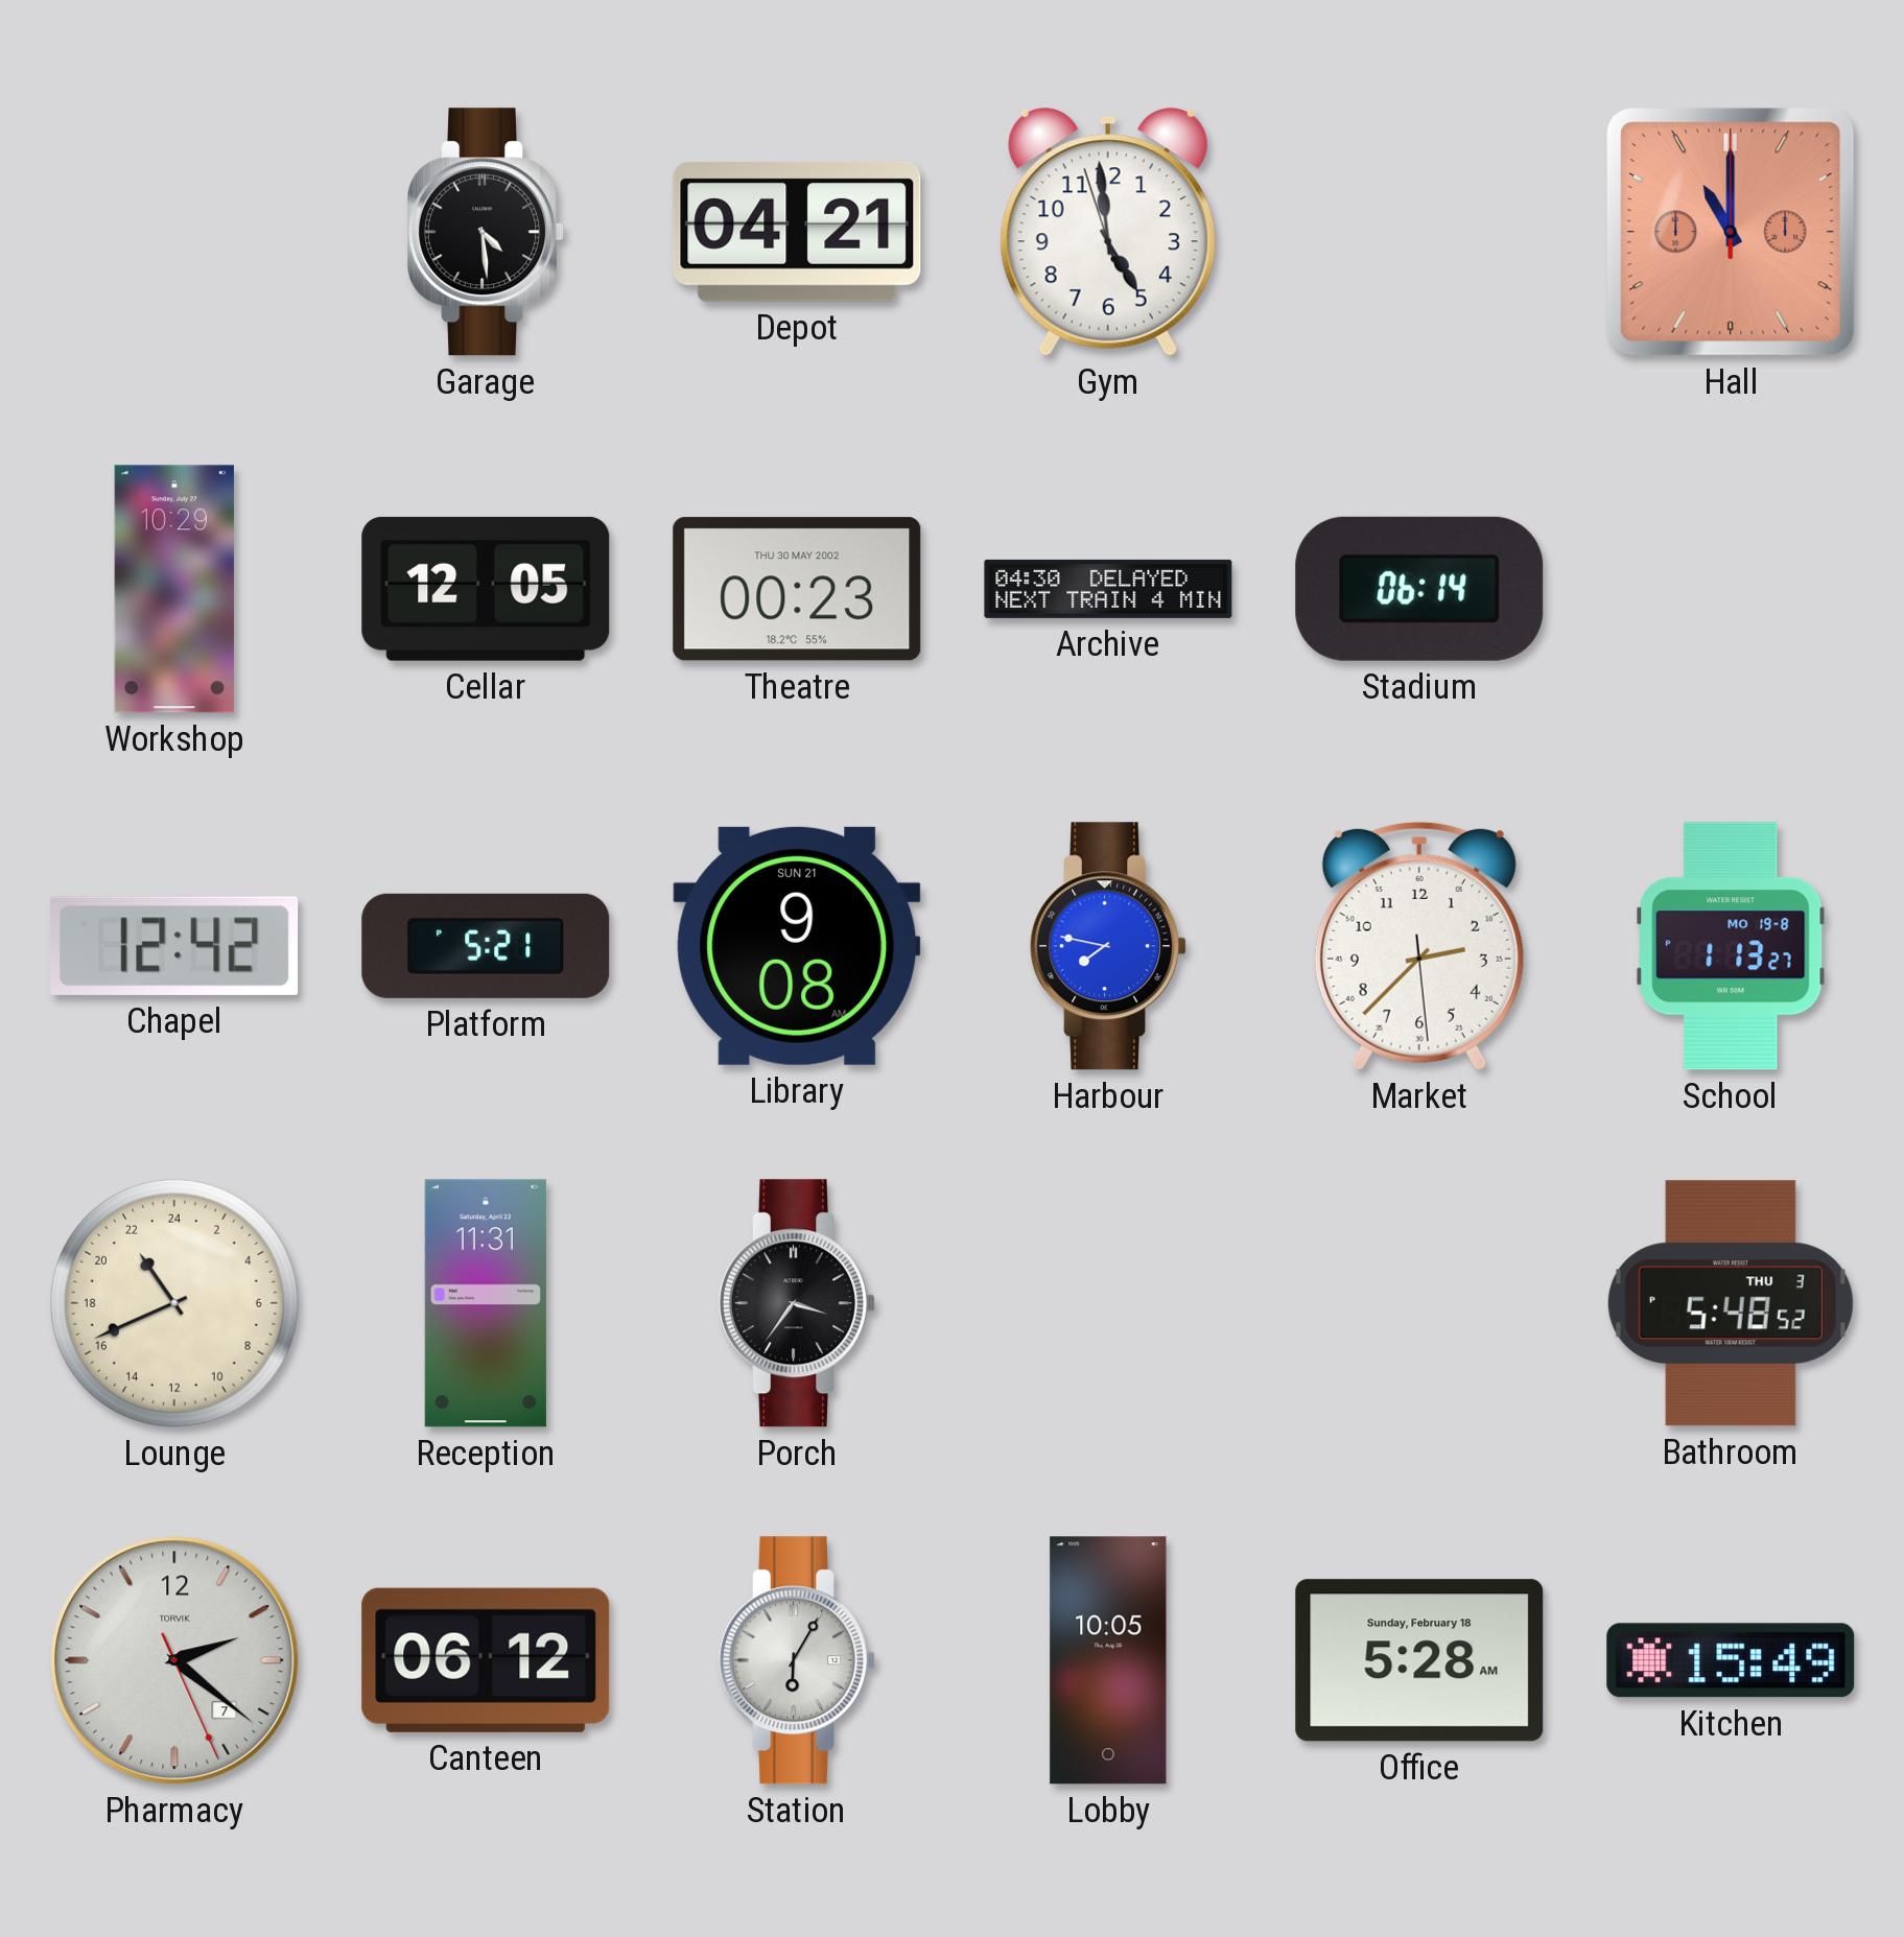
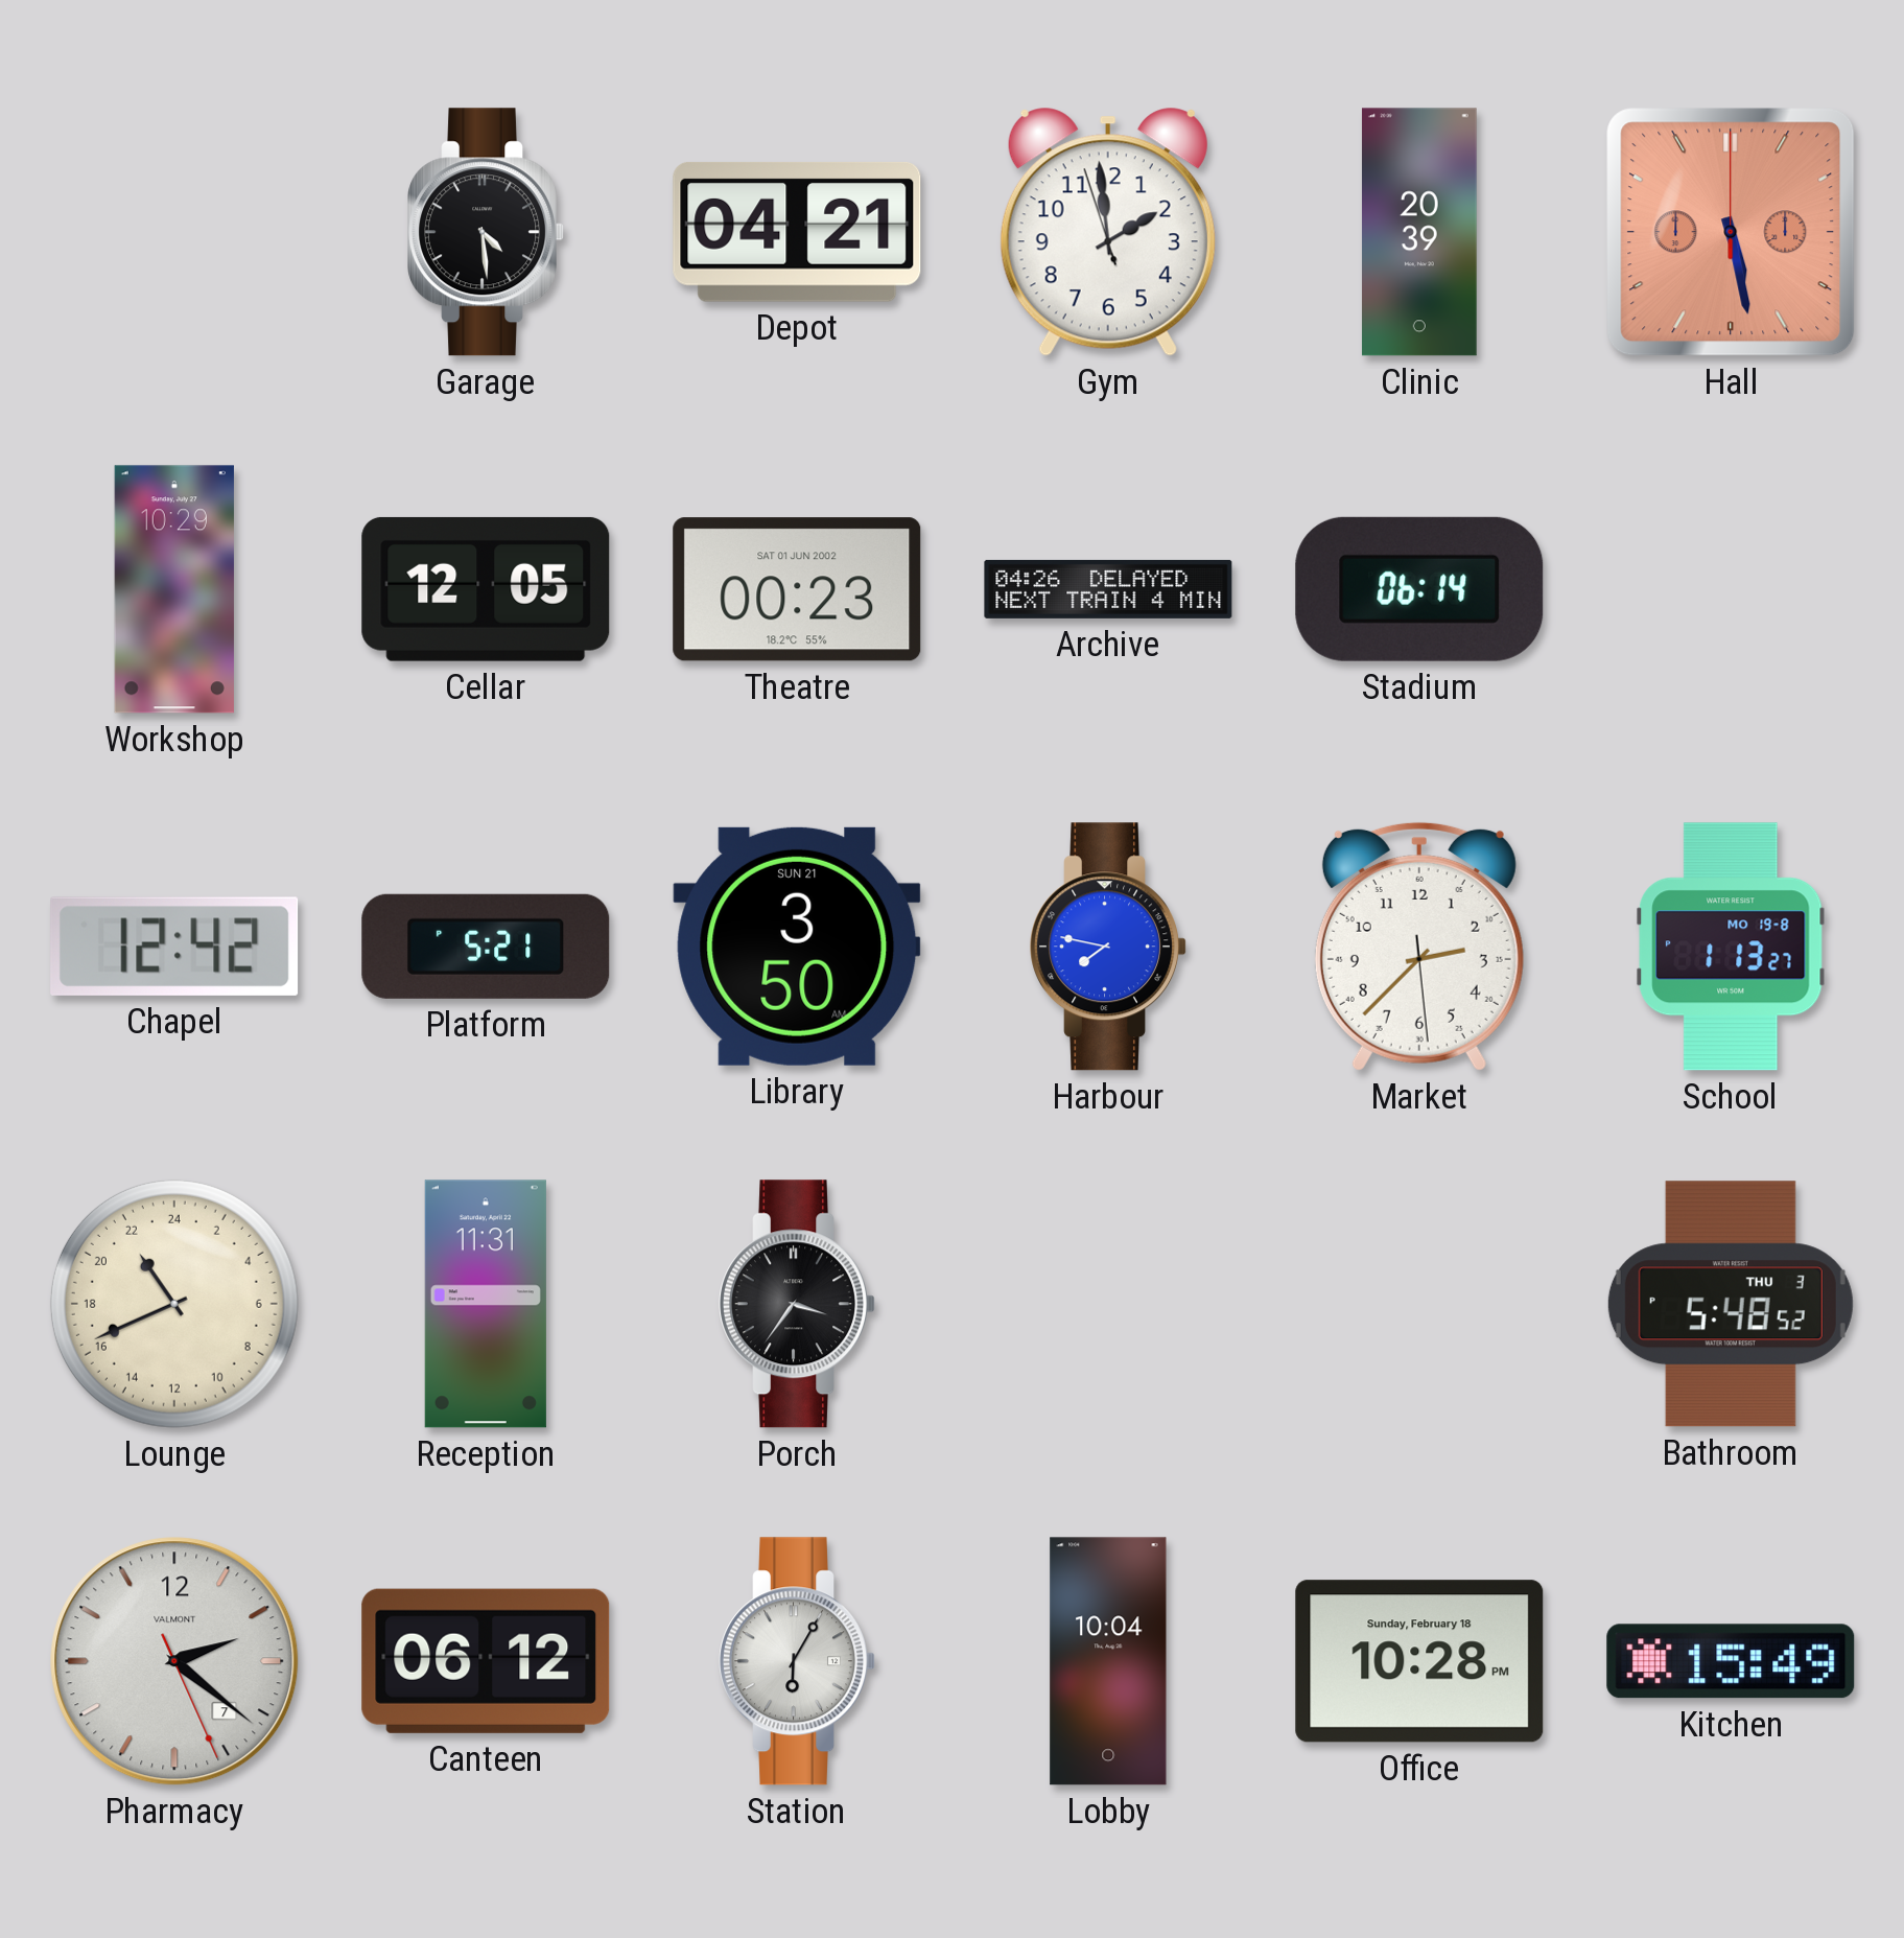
Gym: 4:58 -> 1:58 (1108, 232)
Clinic: none -> 20:39 (1419, 232)
Hall: 11:00 -> 5:28 (1731, 232)
Theatre date: THU 30 MAY 2002 -> SAT 01 JUN 2002 (797, 589)
Archive: 04:30 -> 04:26 (1108, 589)
Library: 9:08 -> 3:50 (797, 947)
Pharmacy brand: TORVIK -> VALMONT (174, 1661)
Lobby: 10:05 -> 10:04 (1108, 1661)
Office: 5:28 -> 10:28 (1419, 1661)
